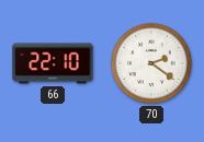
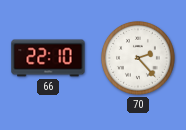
70: 2:21 -> 2:23 (138, 58)
